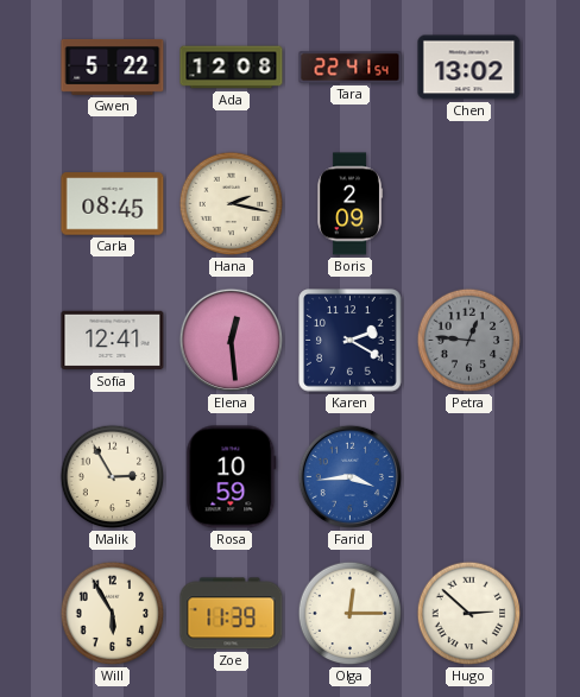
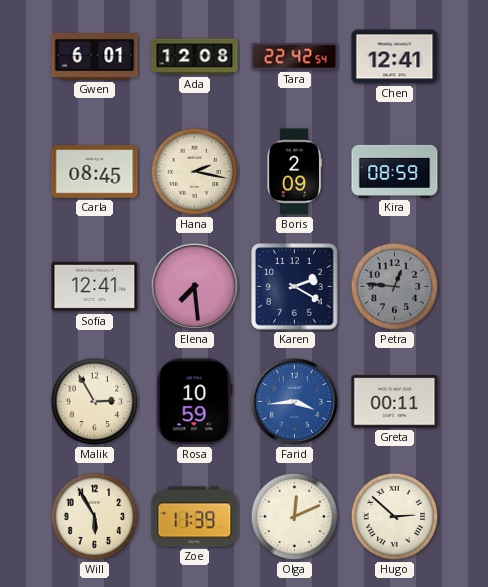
Gwen: 5:22 -> 6:01 (95, 56)
Tara: 22:41 -> 22:42 (295, 57)
Chen: 13:02 -> 12:41 (395, 57)
Kira: none -> 08:59 (395, 171)
Elena: 12:29 -> 7:29 (195, 287)
Greta: none -> 00:11 (395, 402)
Olga: 12:15 -> 12:11 (295, 517)
